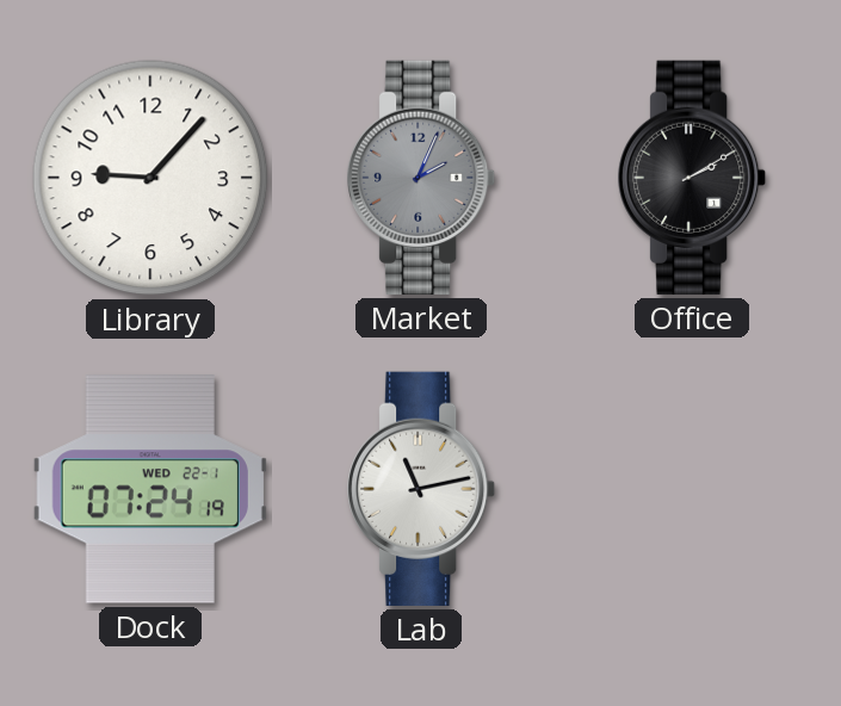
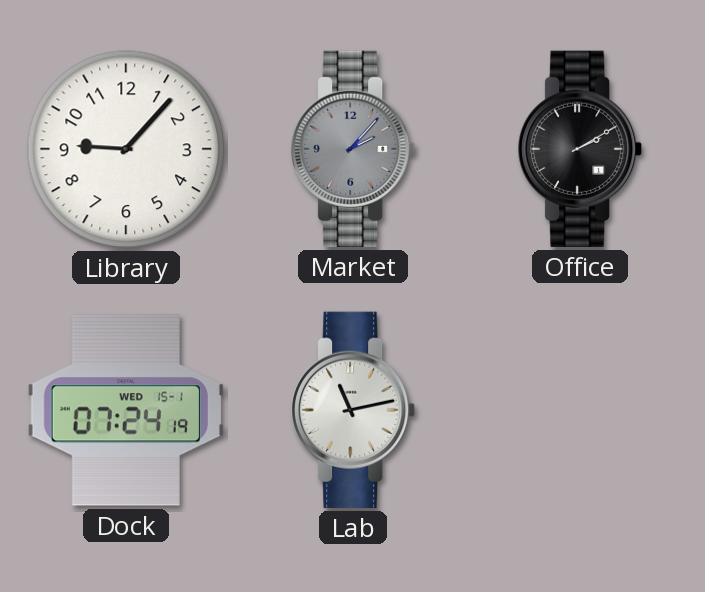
Market: 2:04 -> 2:07 (354, 149)
Dock date: WED 22-1 -> WED 15-1 (126, 410)
